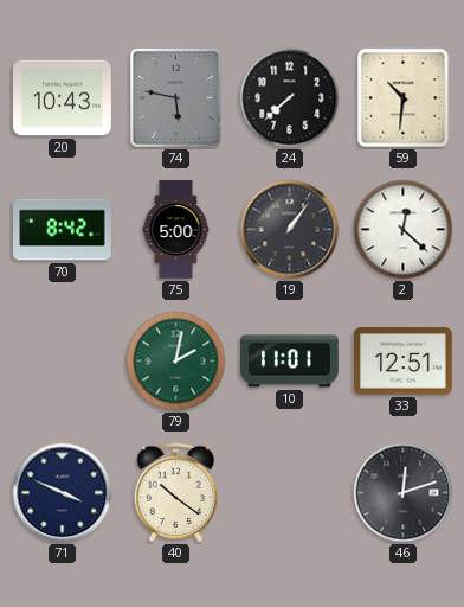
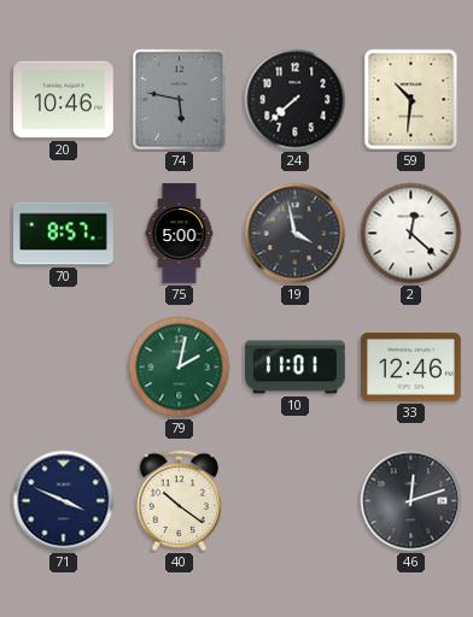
20: 10:43 -> 10:46 (64, 100)
70: 8:42 -> 8:57 (64, 234)
19: 1:06 -> 3:58 (296, 234)
33: 12:51 -> 12:46 (411, 368)
